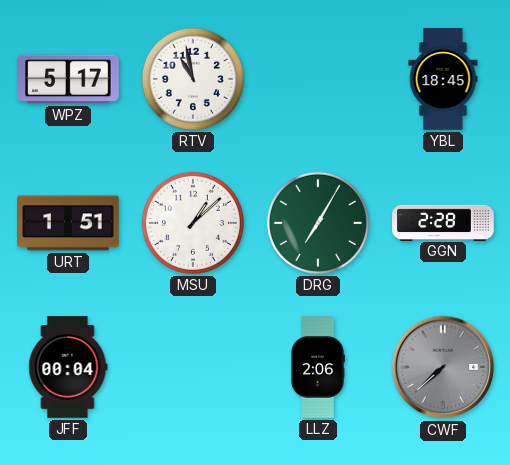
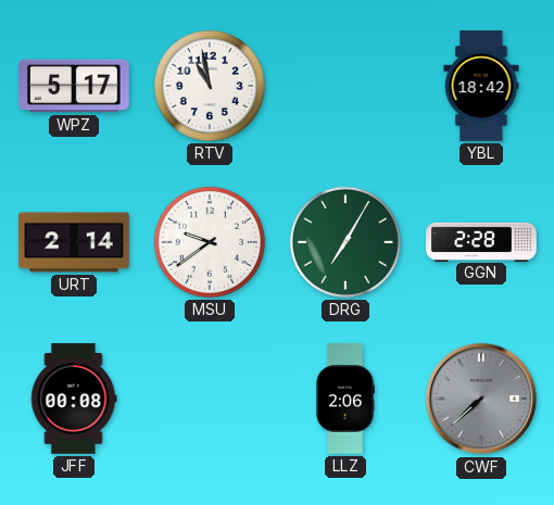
YBL: 18:45 -> 18:42 (481, 86)
URT: 1:51 -> 2:14 (74, 242)
MSU: 1:08 -> 9:39 (210, 242)
JFF: 00:04 -> 00:08 (74, 399)
